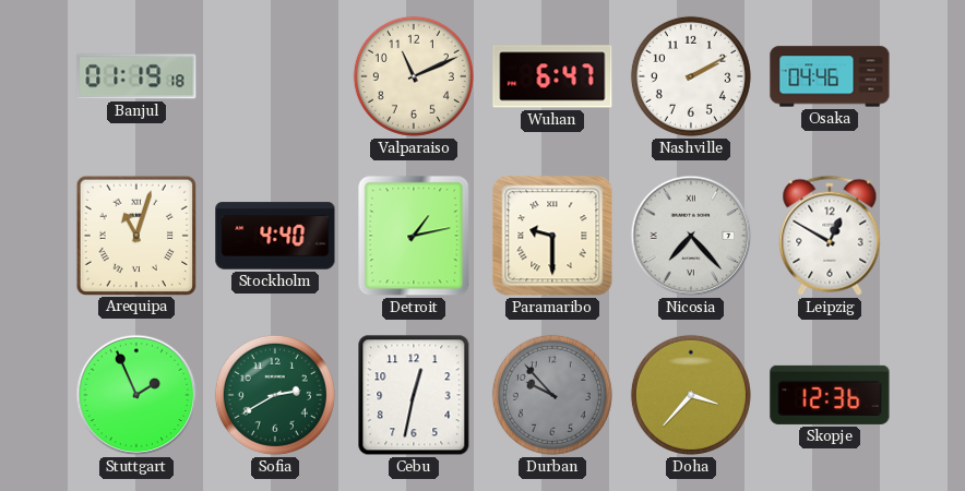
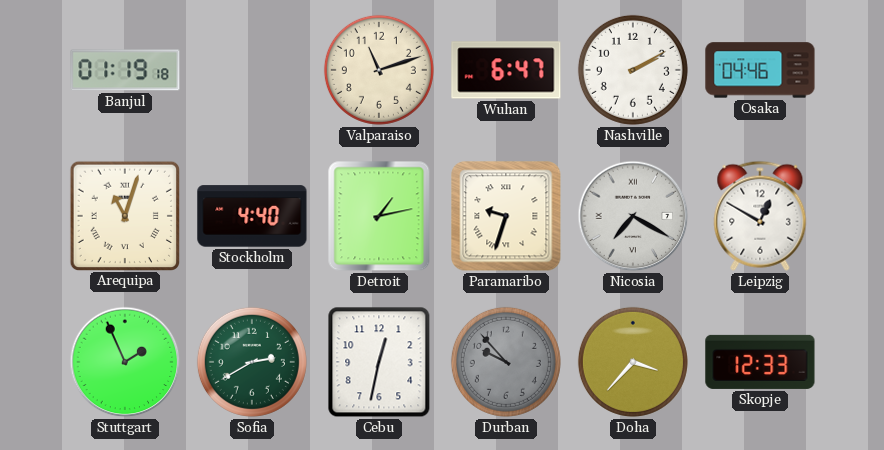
Valparaiso: 11:11 -> 11:12 (379, 70)
Paramaribo: 9:30 -> 9:33 (506, 216)
Nicosia: 7:23 -> 7:20 (633, 216)
Skopje: 12:36 -> 12:33 (760, 362)
